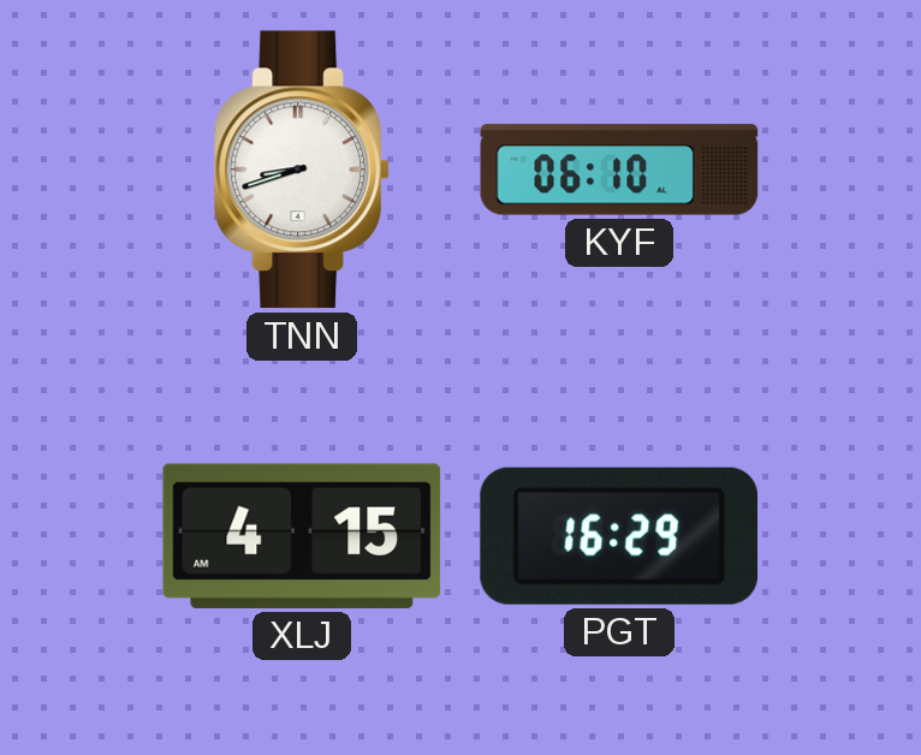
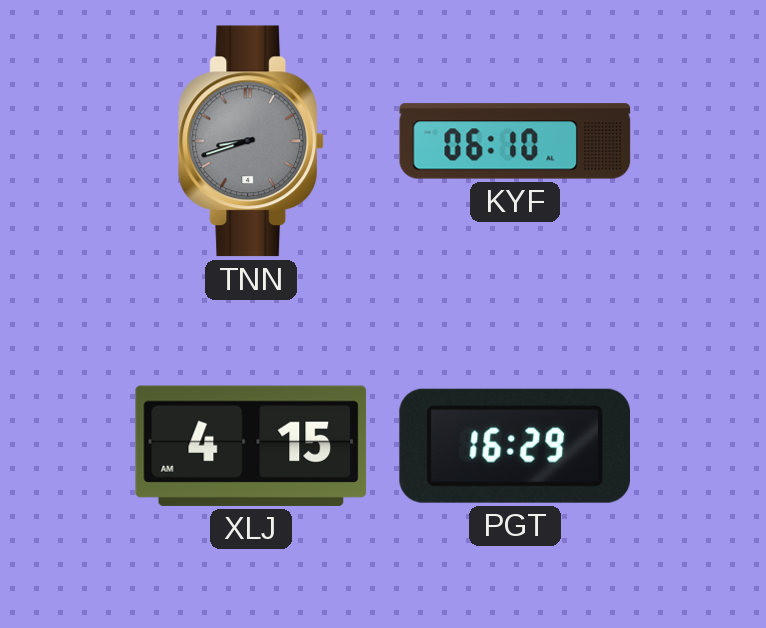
TNN dial: white -> grey (251, 141)
